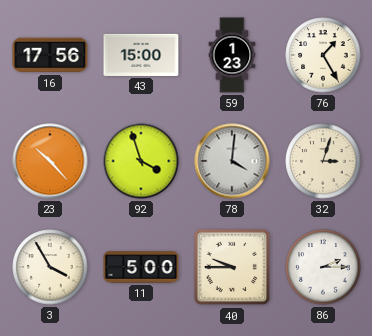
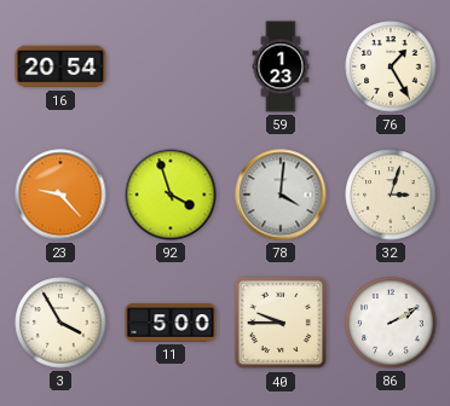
16: 17:56 -> 20:54 (60, 66)
43: 15:00 -> none (141, 55)
23: 10:23 -> 9:23 (60, 195)
86: 2:15 -> 2:10 (391, 323)
